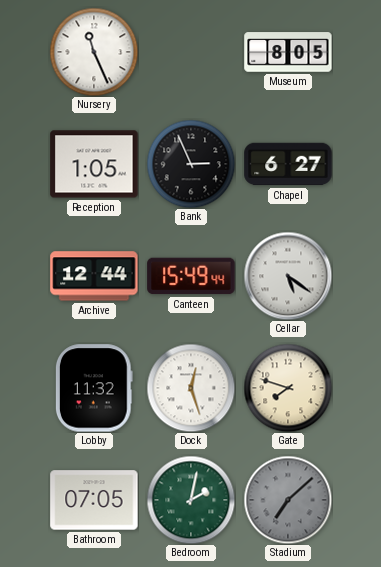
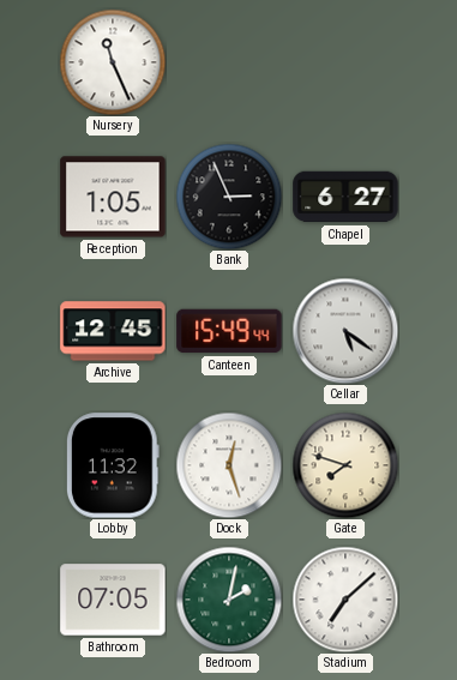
Museum: 8:05 -> none (288, 52)
Archive: 12:44 -> 12:45 (113, 331)
Stadium dial: grey -> white (345, 600)
